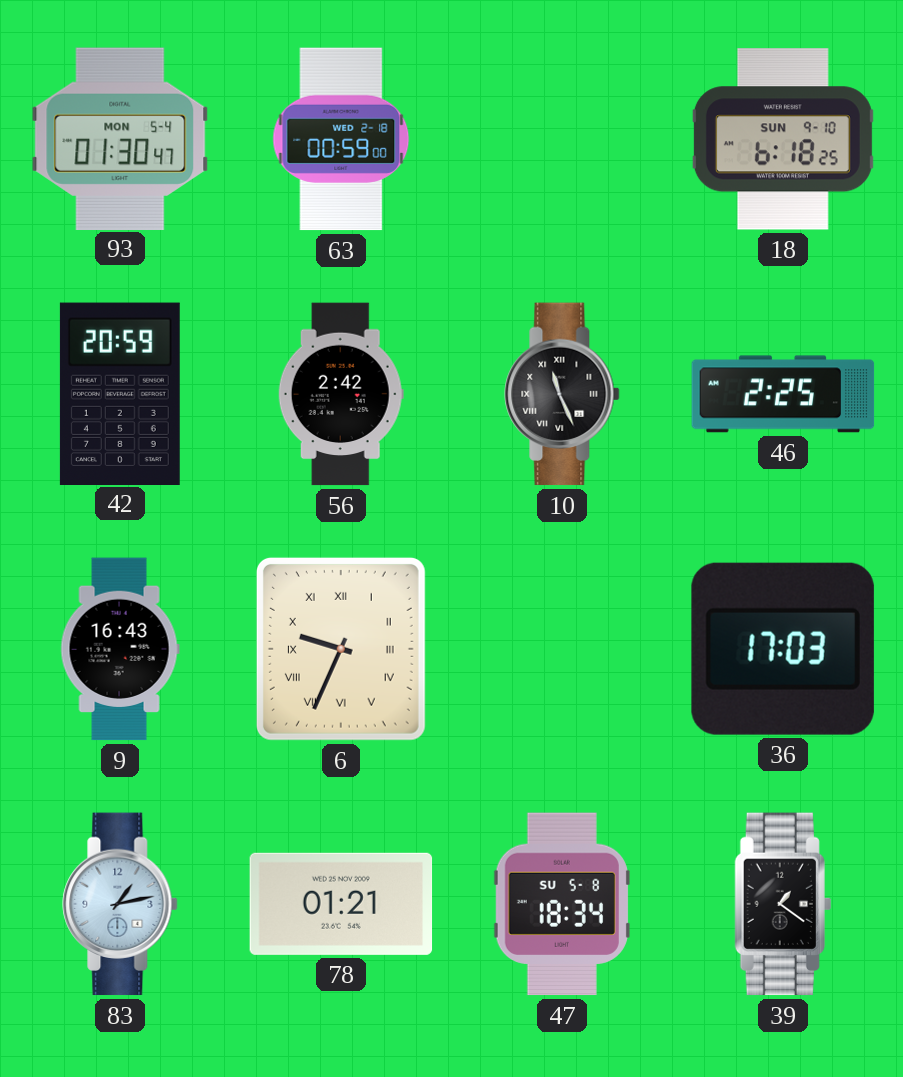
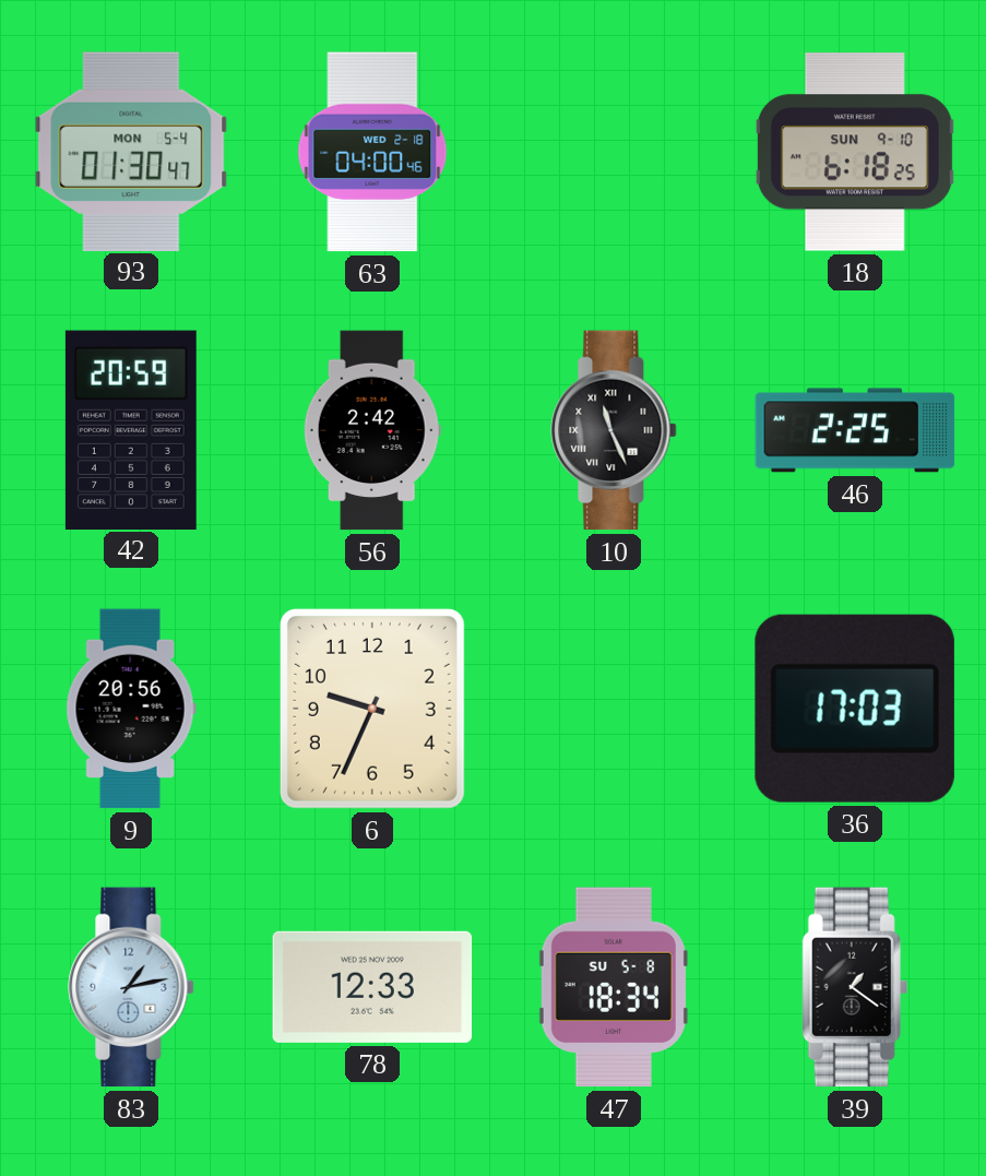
63: 00:59 -> 04:00 (372, 152)
9: 16:43 -> 20:56 (131, 709)
6 numerals: Roman -> Arabic (372, 709)
78: 01:21 -> 12:33 (372, 987)
